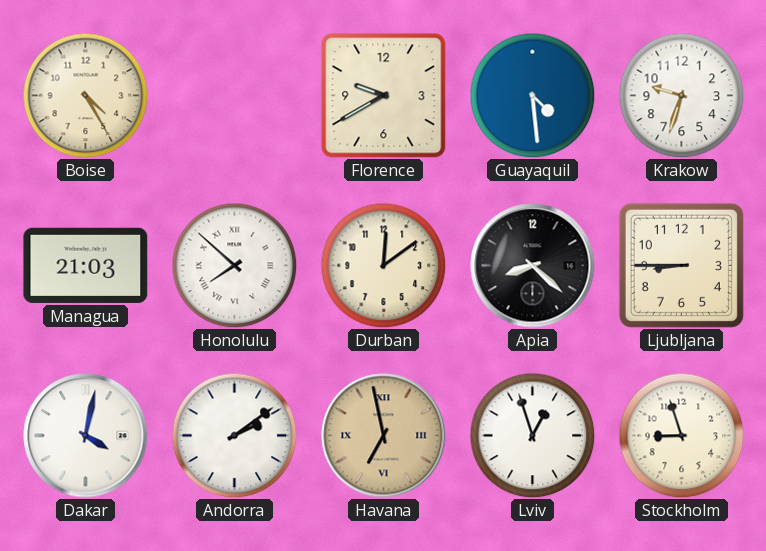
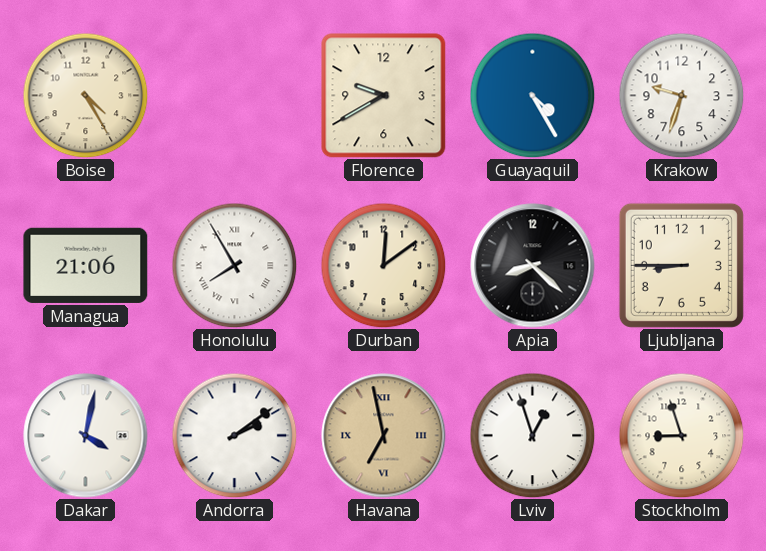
Guayaquil: 4:29 -> 4:25 (532, 95)
Managua: 21:03 -> 21:06 (86, 265)
Honolulu: 7:52 -> 7:55 (234, 265)
